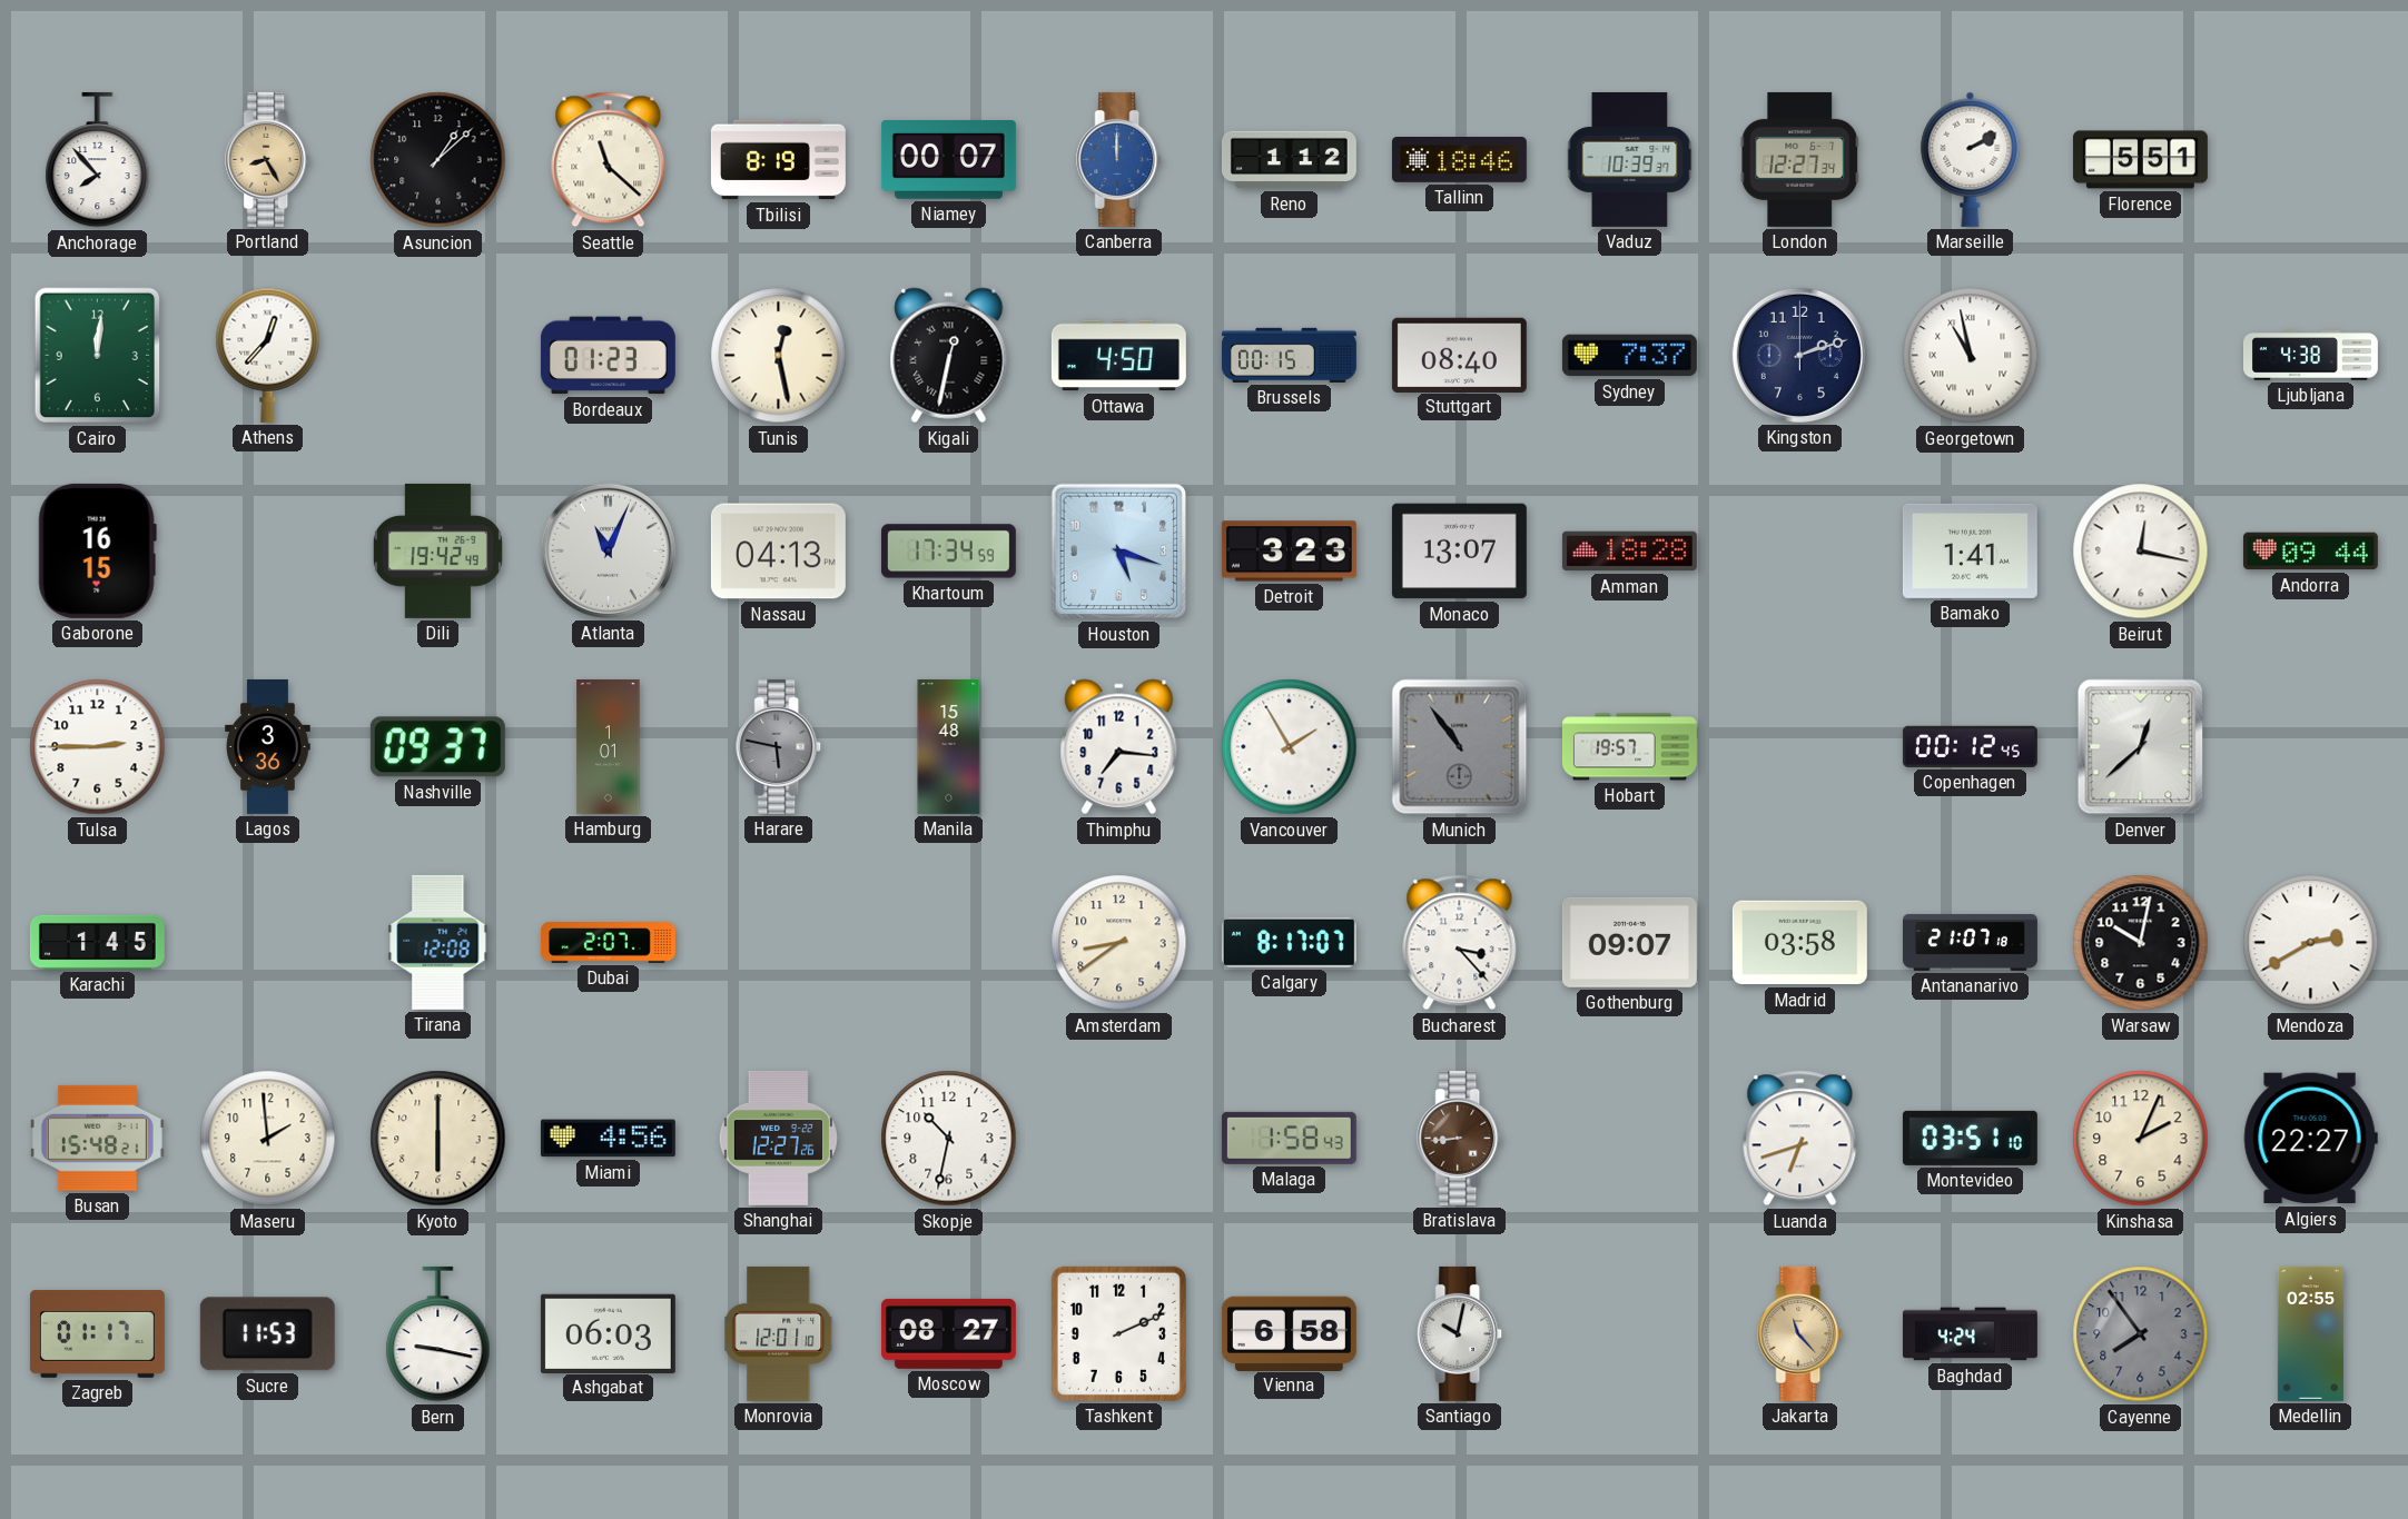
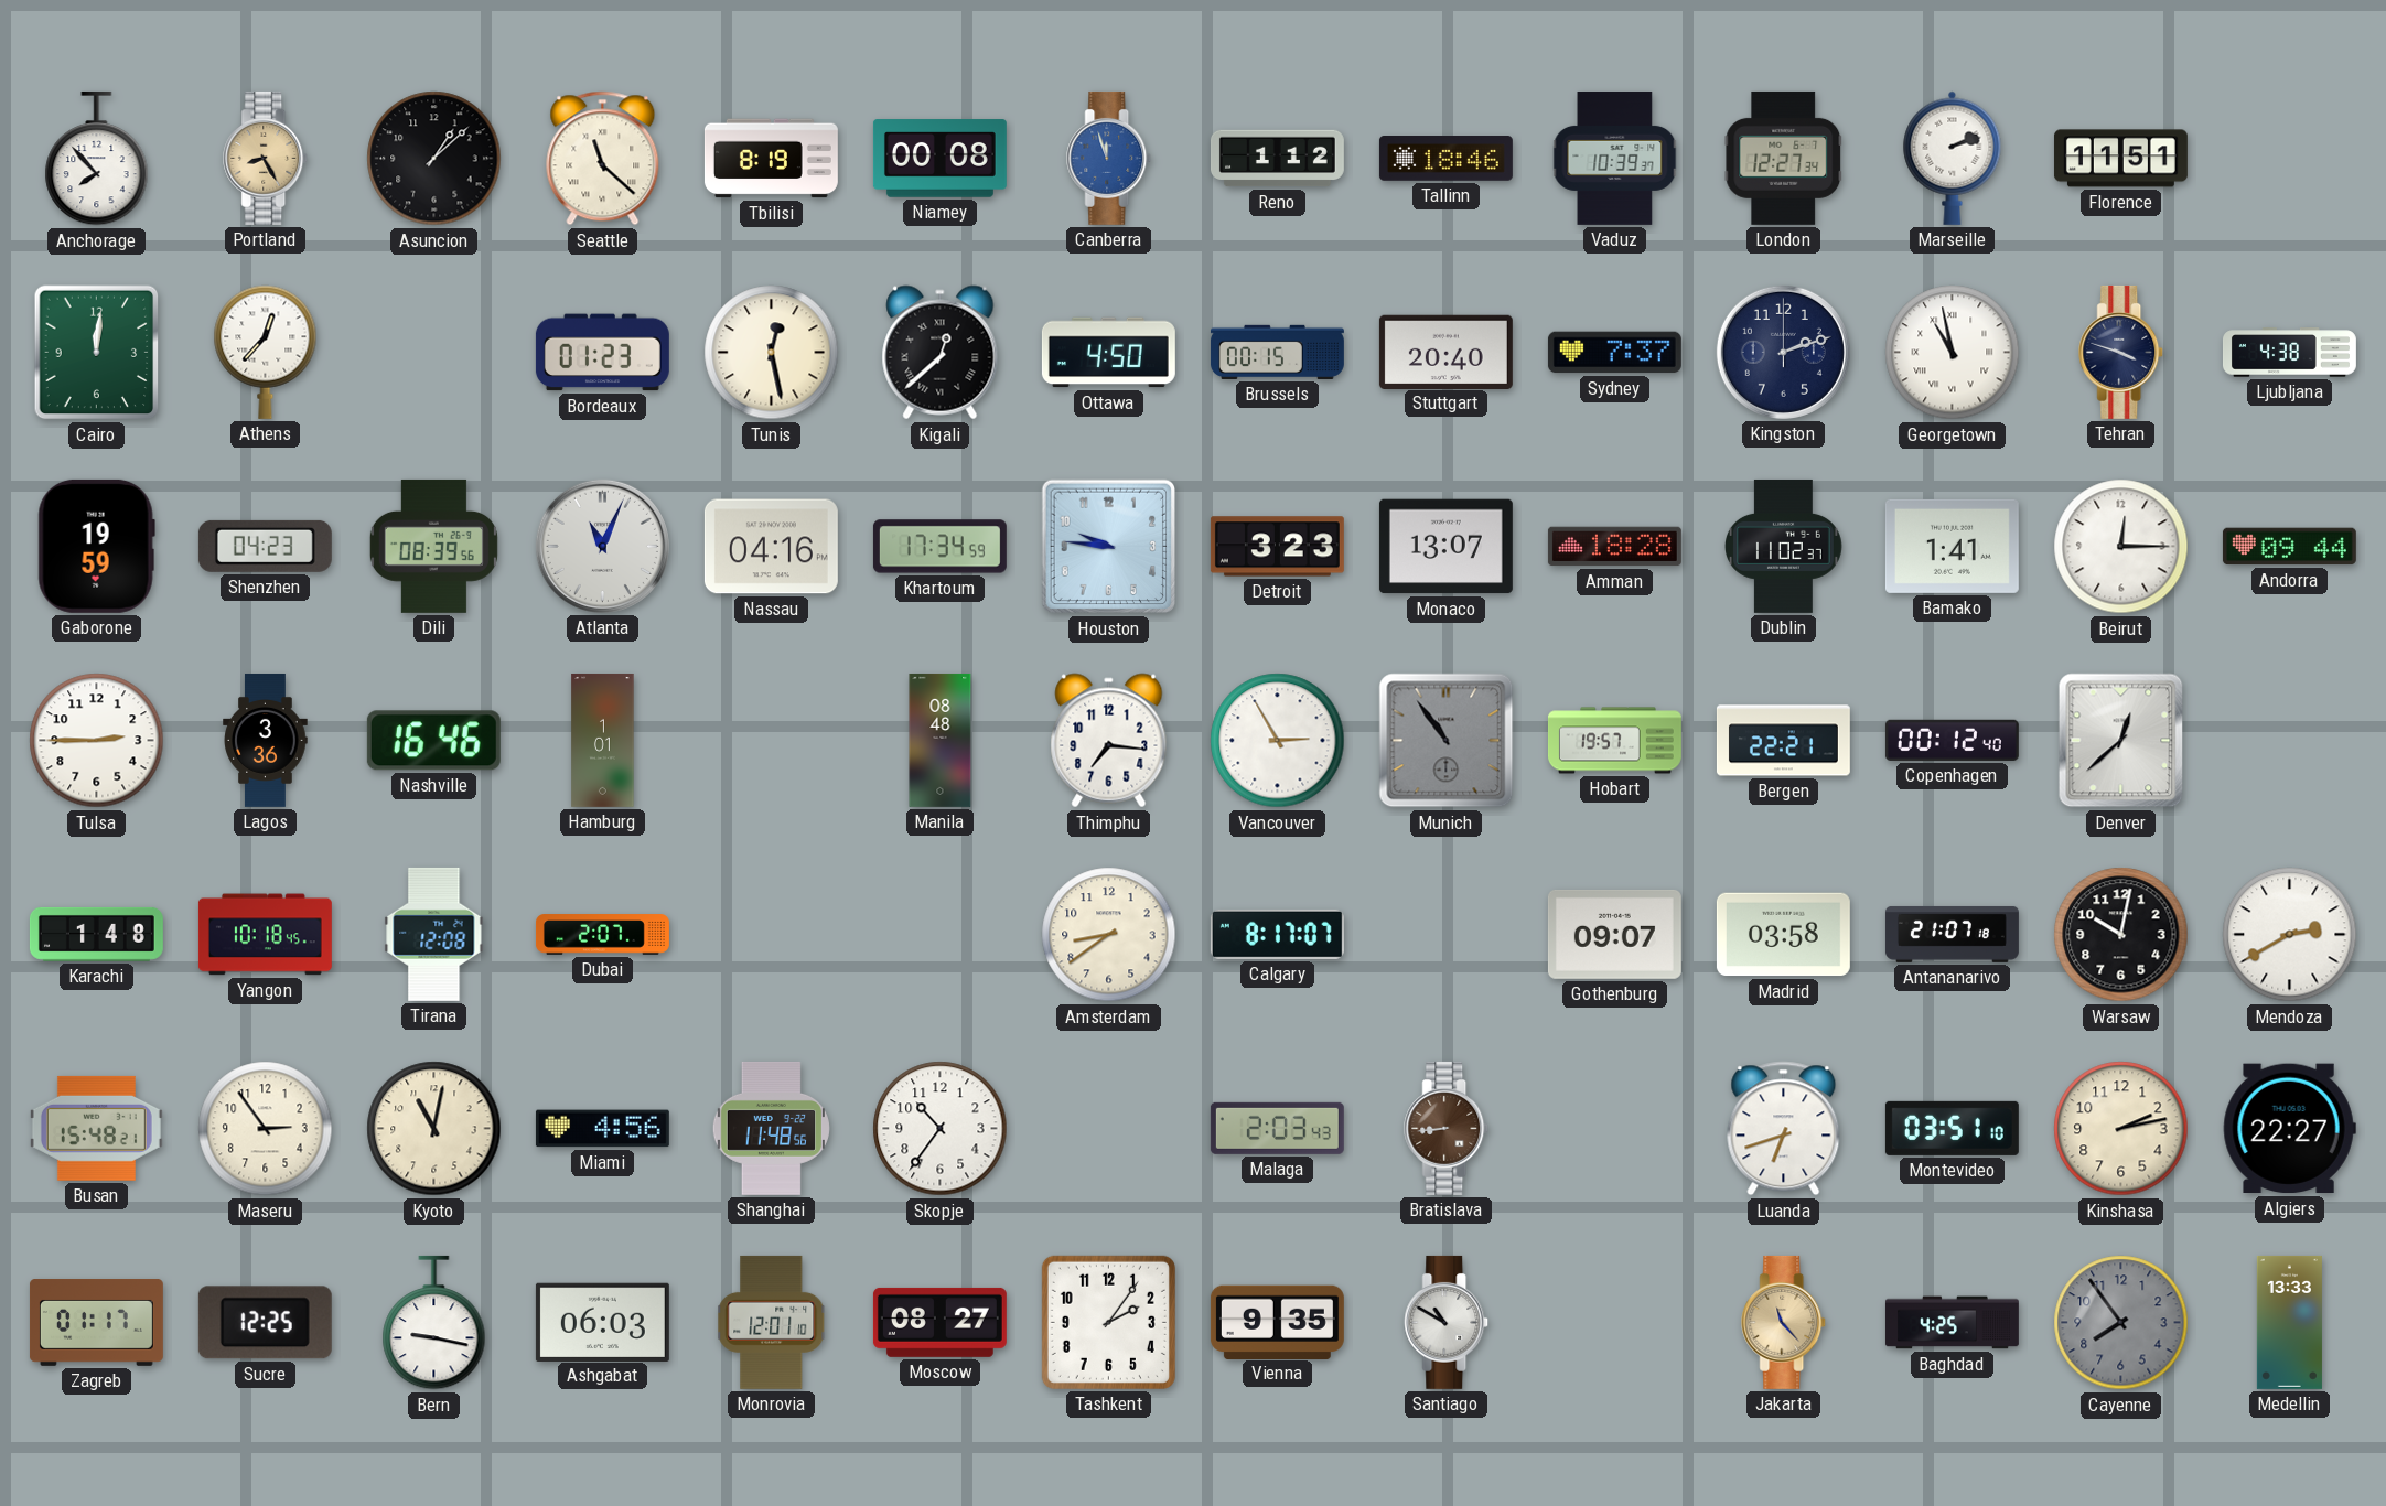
Niamey: 00:07 -> 00:08 (939, 159)
Canberra: 12:00 -> 11:57 (1109, 158)
Marseille: 2:10 -> 2:12 (1953, 158)
Florence: 5:51 -> 11:51 (2120, 159)
Kigali: 12:32 -> 12:38 (941, 353)
Stuttgart: 08:40 -> 20:40 (1445, 352)
Tehran: none -> 3:48 (2121, 352)
Gaborone: 16:15 -> 19:59 (96, 546)
Shenzhen: none -> 04:23 (265, 546)
Dili: 19:42 -> 08:39 (433, 546)
Nassau: 04:13 -> 04:16 (771, 547)
Houston: 5:18 -> 9:46 (1109, 547)
Dublin: none -> 11:02 (1784, 546)
Beirut: 12:17 -> 12:15 (2121, 547)
Nashville: 09:37 -> 16:46 (433, 741)
Harare: 5:47 -> none (779, 746)
Manila: 15:48 -> 08:48 (941, 740)
Vancouver: 1:55 -> 2:55 (1278, 741)
Bergen: none -> 22:21 (1783, 741)
Copenhagen: 00:12:45 -> 00:12:40 (1952, 740)
Karachi: 1:45 -> 1:48 (96, 934)
Yangon: none -> 10:18 (265, 935)
Bucharest: 3:23 -> none (1460, 943)
Maseru: 1:59 -> 2:54 (266, 1129)
Kyoto: 6:00 -> 11:02 (434, 1129)
Shanghai: 12:27 -> 11:48 (771, 1128)
Skopje: 10:32 -> 10:36 (941, 1129)
Malaga: 1:58 -> 2:03 (1277, 1128)
Kinshasa: 2:04 -> 2:13 (2121, 1129)
Sucre: 11:53 -> 12:25 (265, 1323)
Tashkent: 2:11 -> 2:06 (1108, 1322)
Vienna: 6:58 -> 9:35 (1277, 1322)
Santiago: 10:02 -> 10:50 (1447, 1322)
Baghdad: 4:24 -> 4:25 (1952, 1323)
Medellin: 02:55 -> 13:33 (2289, 1322)
